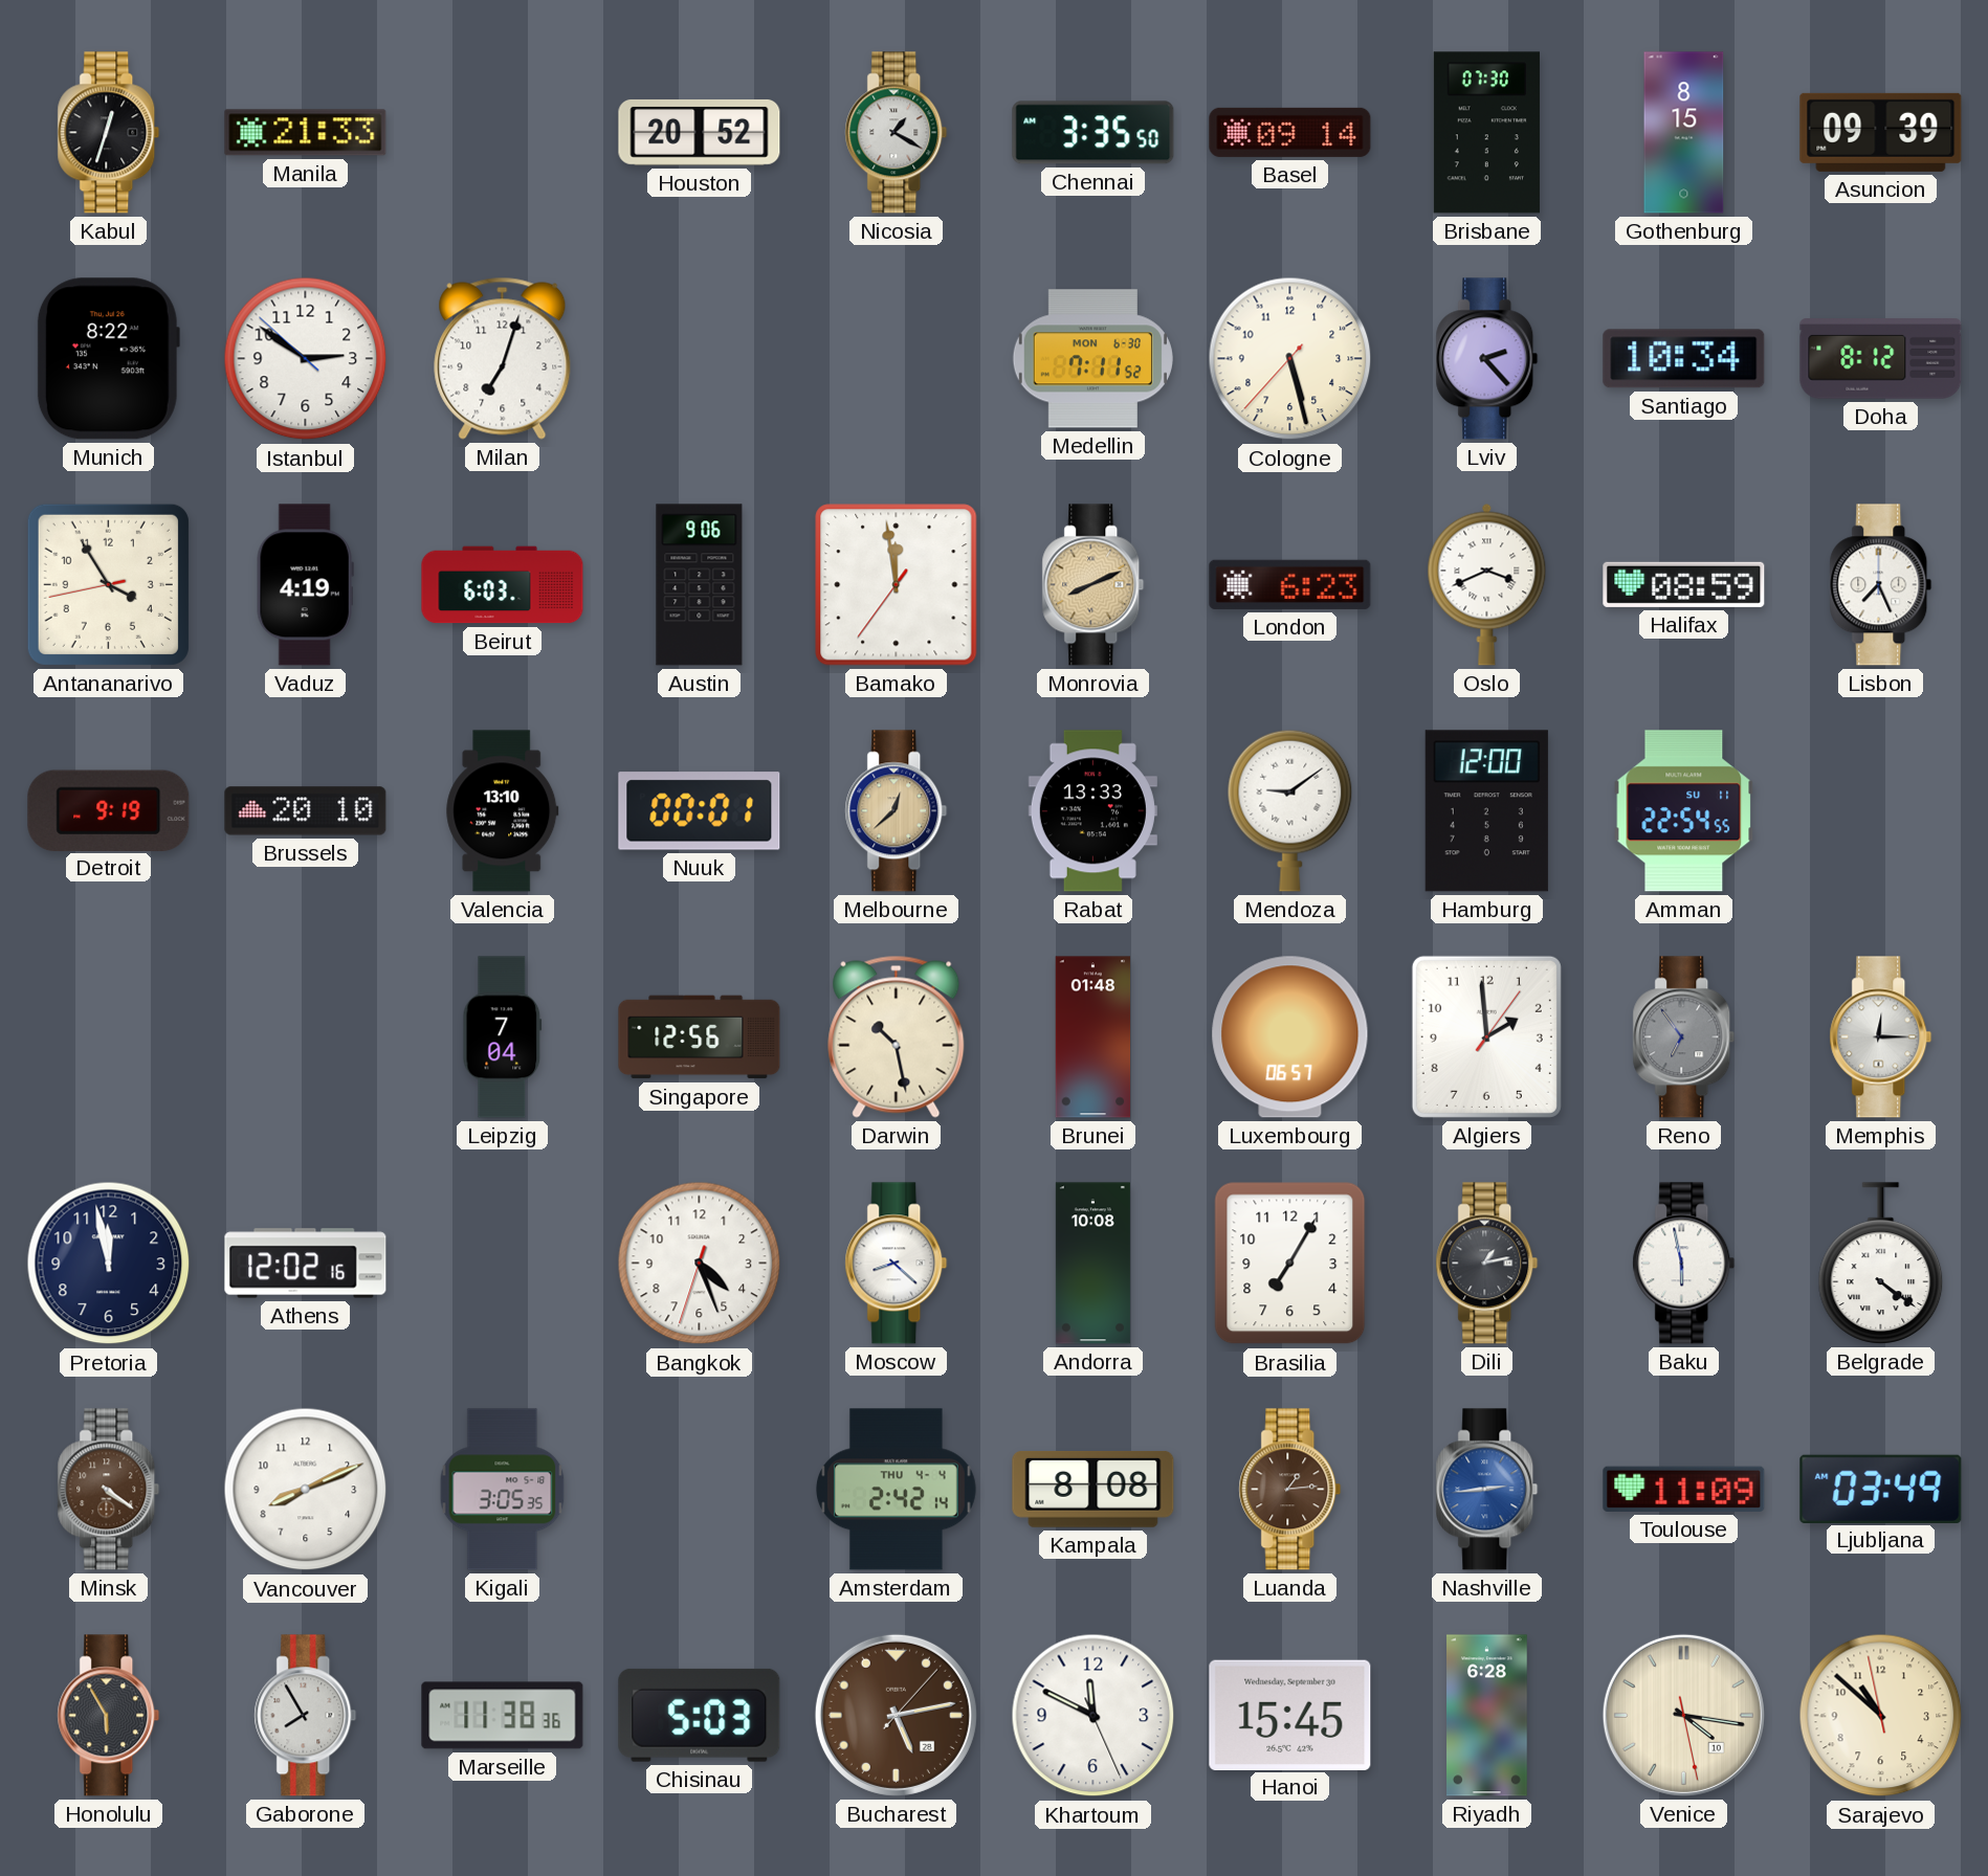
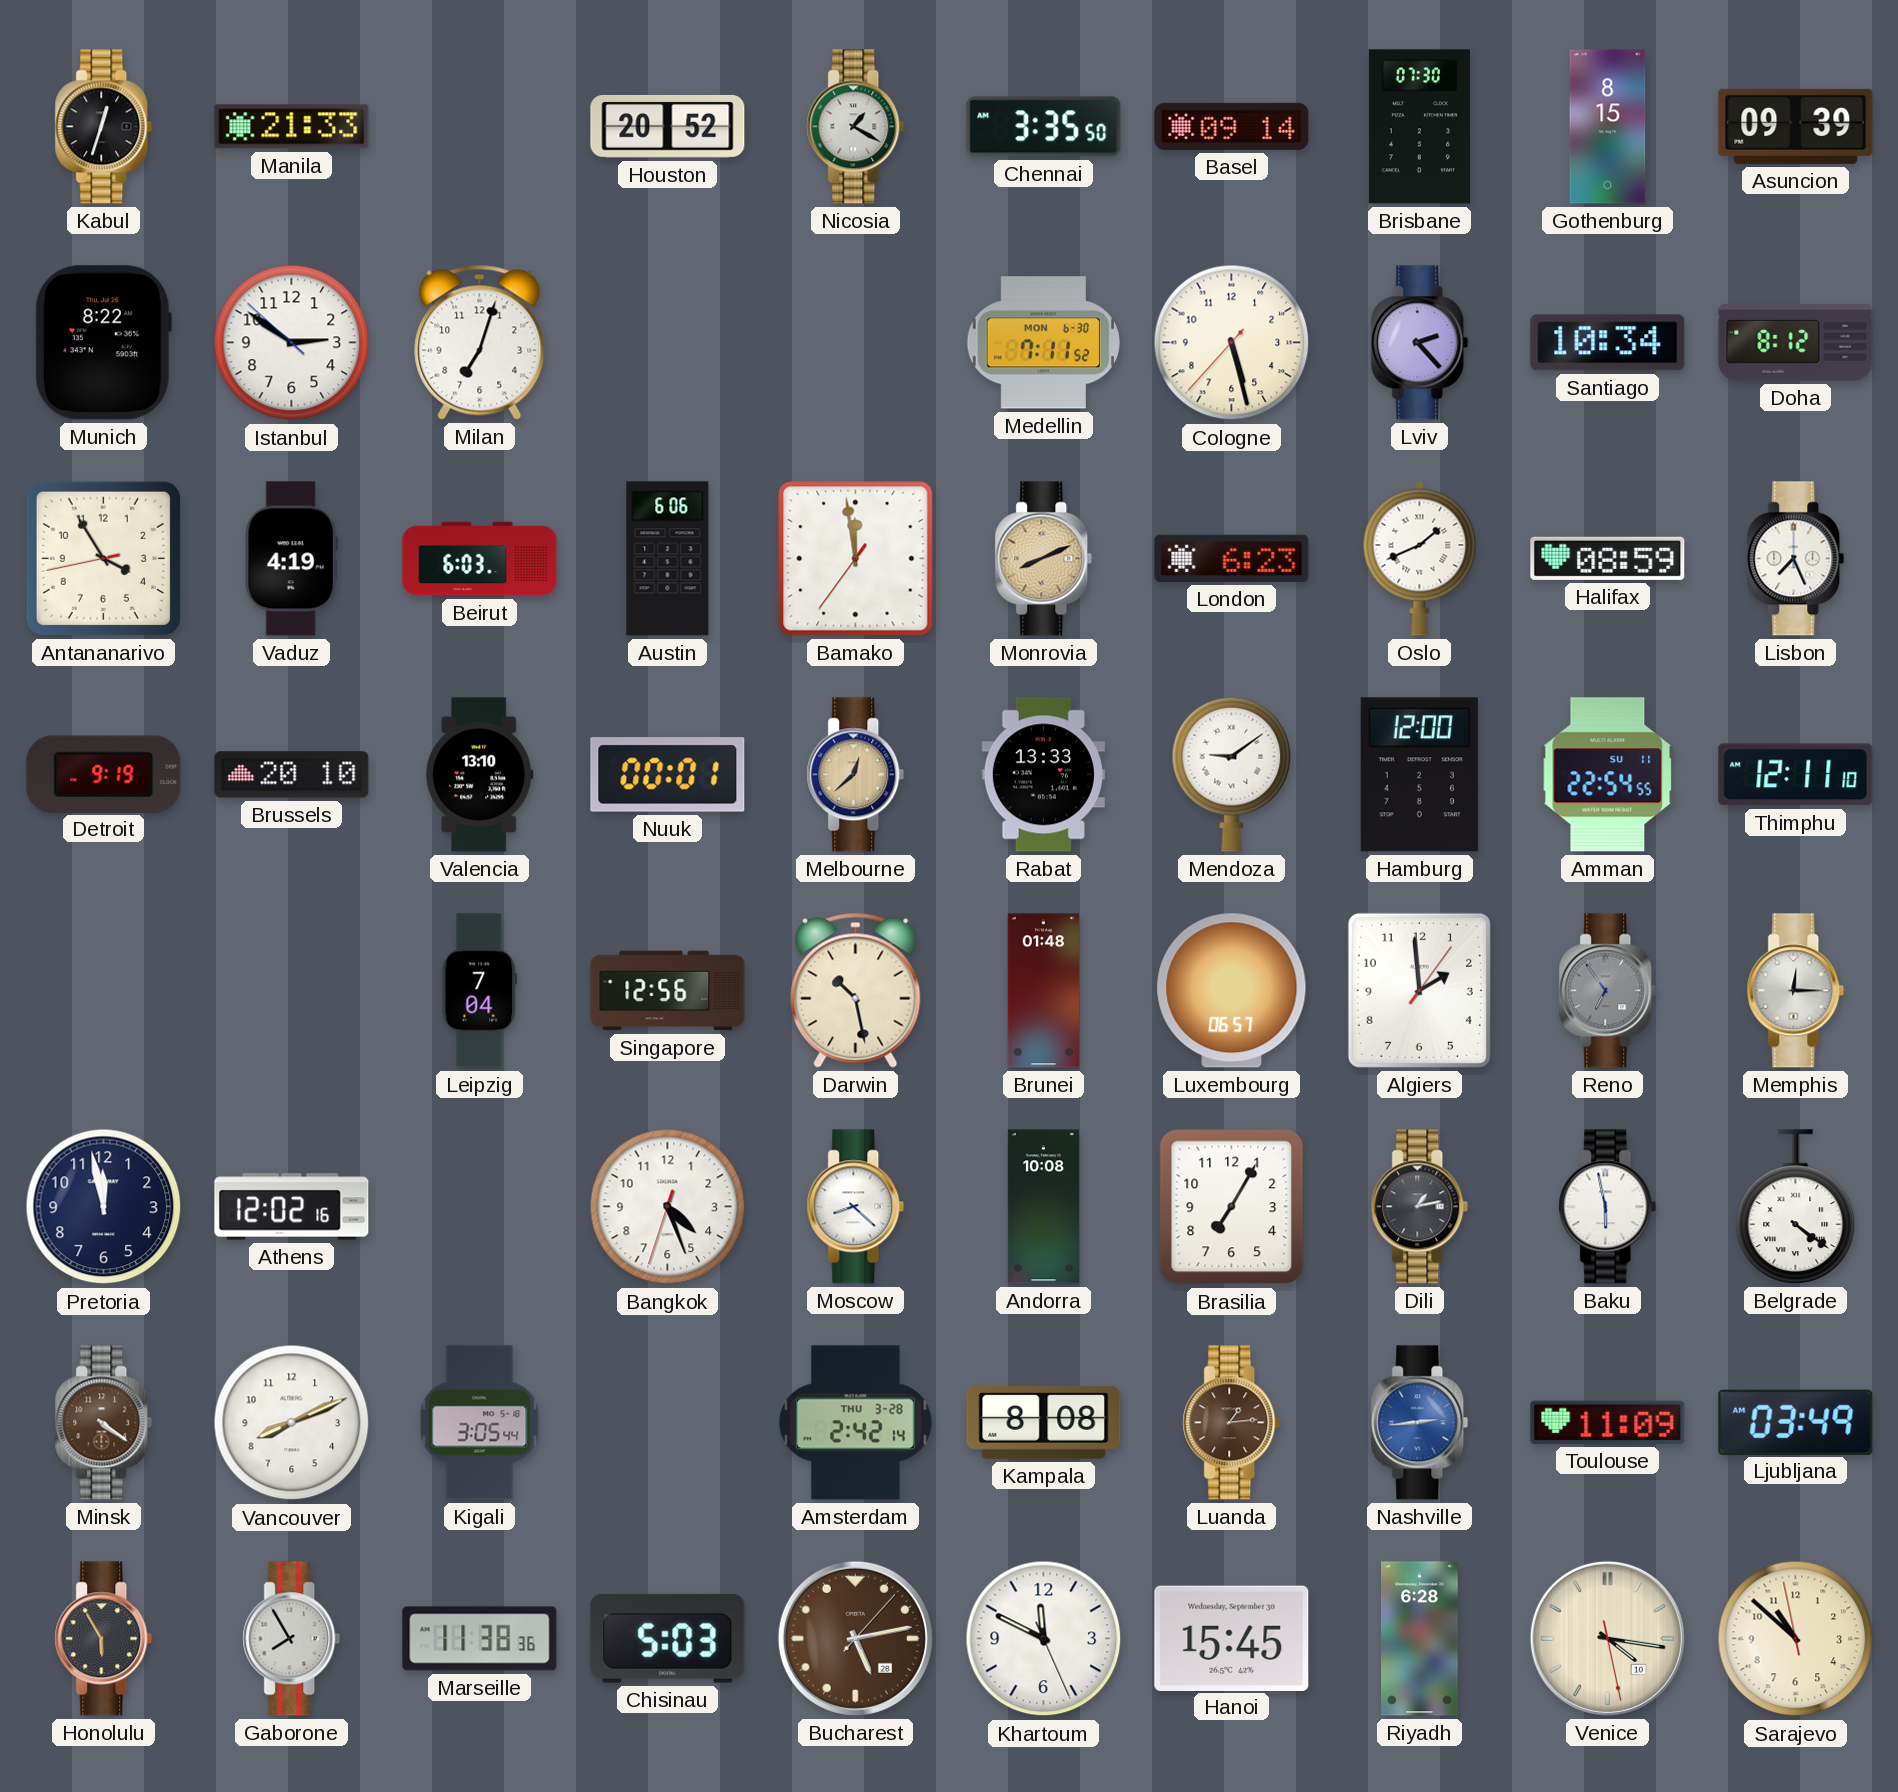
Austin: 9:06 -> 6:06 (668, 559)
Oslo: 3:41 -> 1:41 (1420, 558)
Thimphu: none -> 12:11 (1796, 775)
Kigali: 3:05:35 -> 3:05:44 (480, 1423)
Amsterdam date: THU 4-4 -> THU 3-28 (856, 1423)
